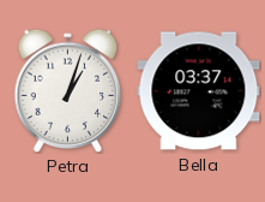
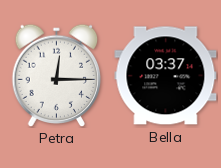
Petra: 1:03 -> 12:15 (57, 75)
